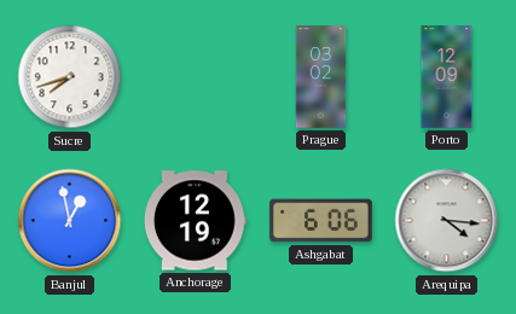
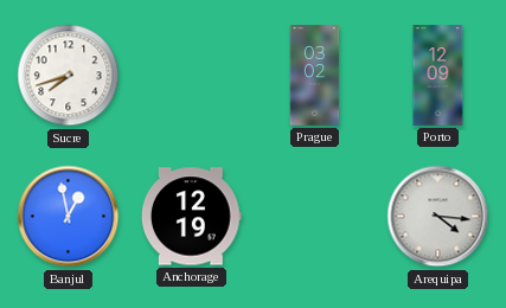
Ashgabat: 6:06 -> none (321, 221)
